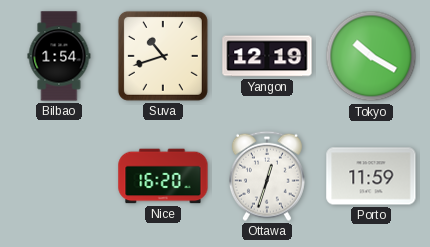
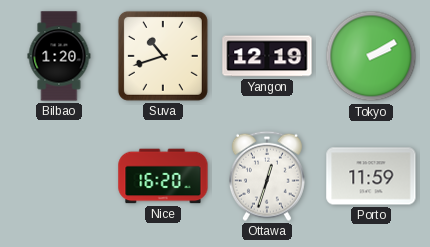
Bilbao: 1:54 -> 1:20 (59, 56)
Tokyo: 10:20 -> 2:10 (371, 56)
